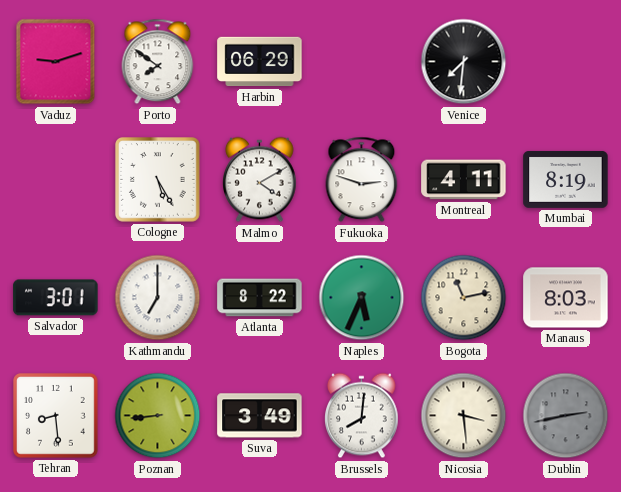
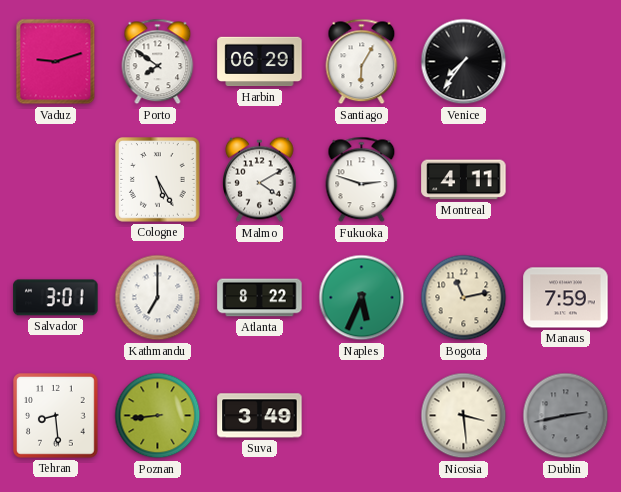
Santiago: none -> 6:05 (362, 62)
Venice: 7:31 -> 7:36 (464, 62)
Mumbai: 8:19 -> none (566, 179)
Manaus: 8:03 -> 7:59 (566, 298)
Brussels: 8:01 -> none (362, 416)
